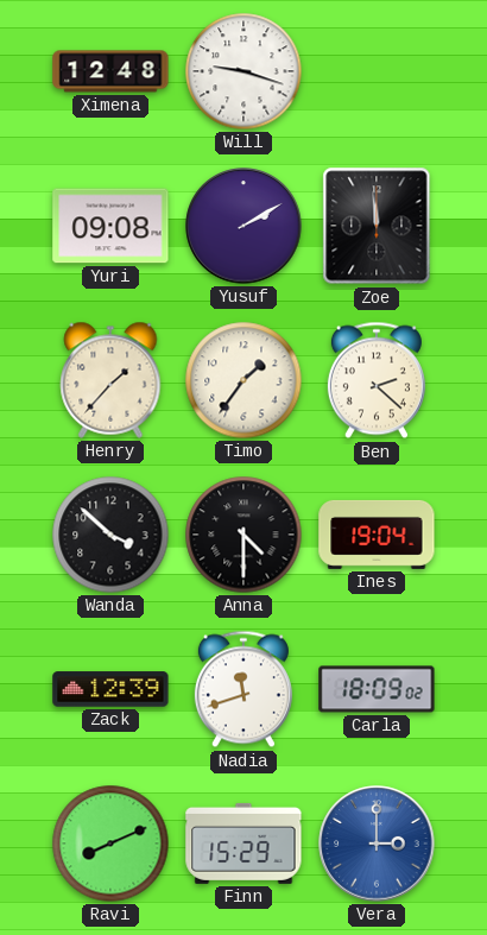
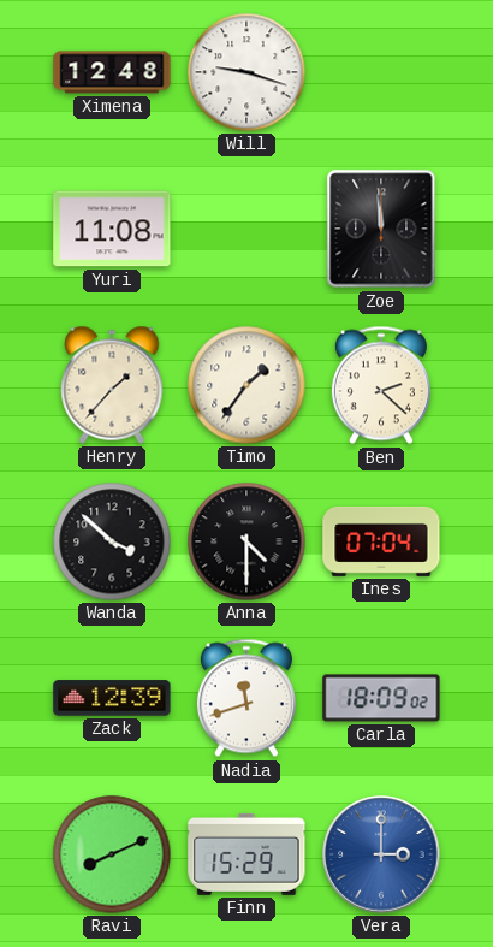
Yuri: 09:08 -> 11:08 (112, 229)
Yusuf: 2:10 -> none (243, 226)
Ines: 19:04 -> 07:04 (381, 541)
